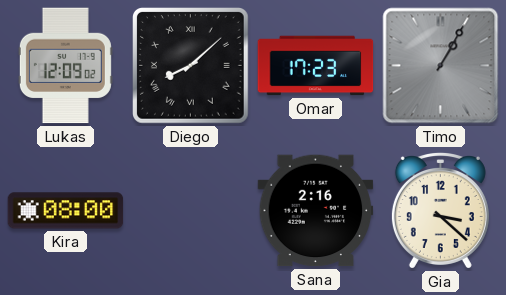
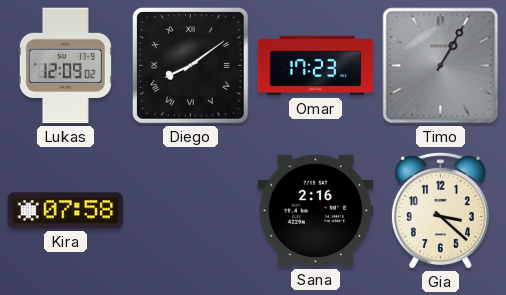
Diego: 8:08 -> 8:09 (191, 66)
Kira: 08:00 -> 07:58 (66, 211)
